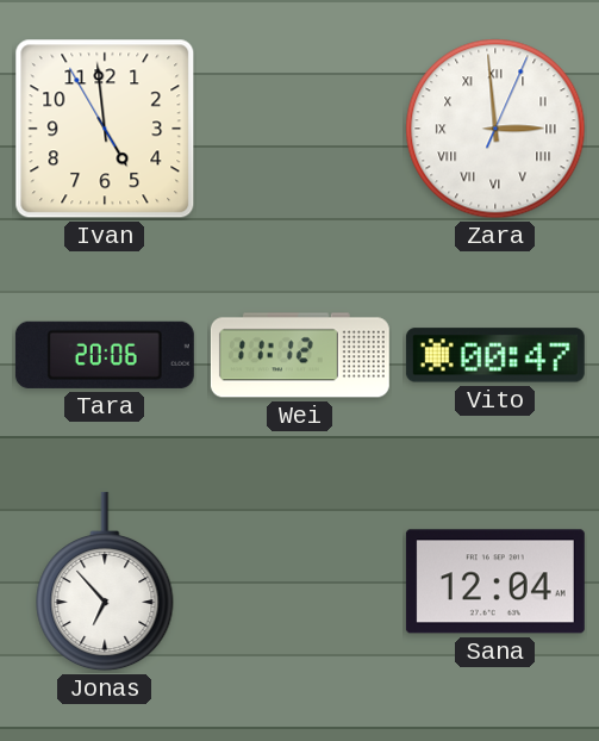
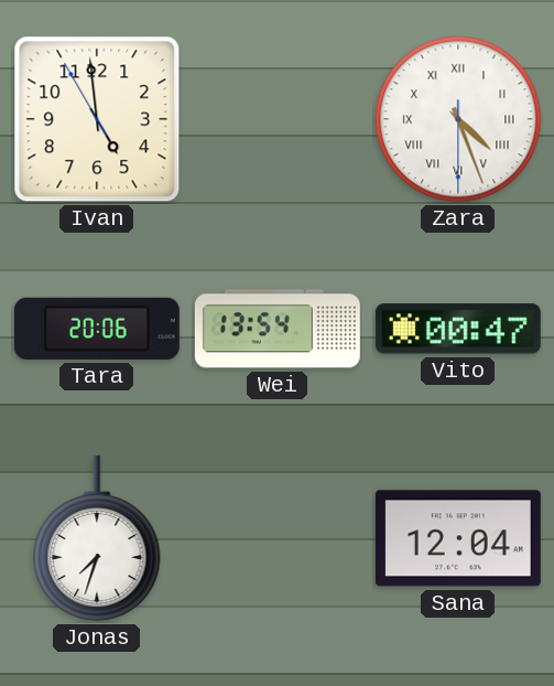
Zara: 2:59 -> 4:26 (458, 119)
Wei: 11:12 -> 13:54 (278, 329)
Jonas: 6:53 -> 7:33 (97, 538)
